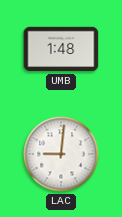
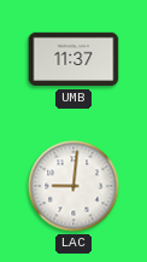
UMB: 1:48 -> 11:37 (73, 59)
